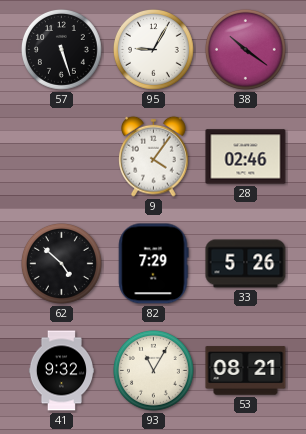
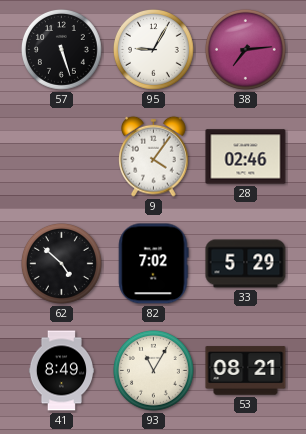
38: 10:21 -> 7:14 (245, 49)
82: 7:29 -> 7:02 (154, 264)
33: 5:26 -> 5:29 (246, 264)
41: 9:32 -> 8:49 (61, 371)
